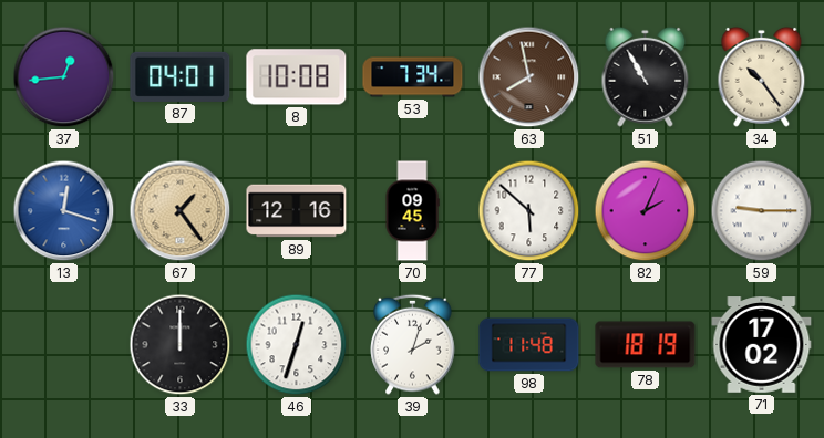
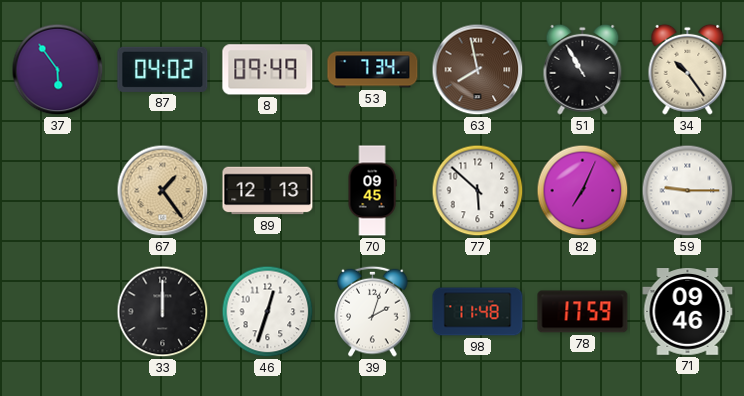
37: 12:44 -> 5:54 (58, 70)
87: 04:01 -> 04:02 (163, 69)
8: 10:08 -> 09:49 (268, 70)
13: 12:18 -> none (64, 211)
89: 12:16 -> 12:13 (268, 191)
82: 2:04 -> 7:04 (583, 191)
78: 18:19 -> 17:59 (583, 312)
71: 17:02 -> 09:46 (688, 312)
